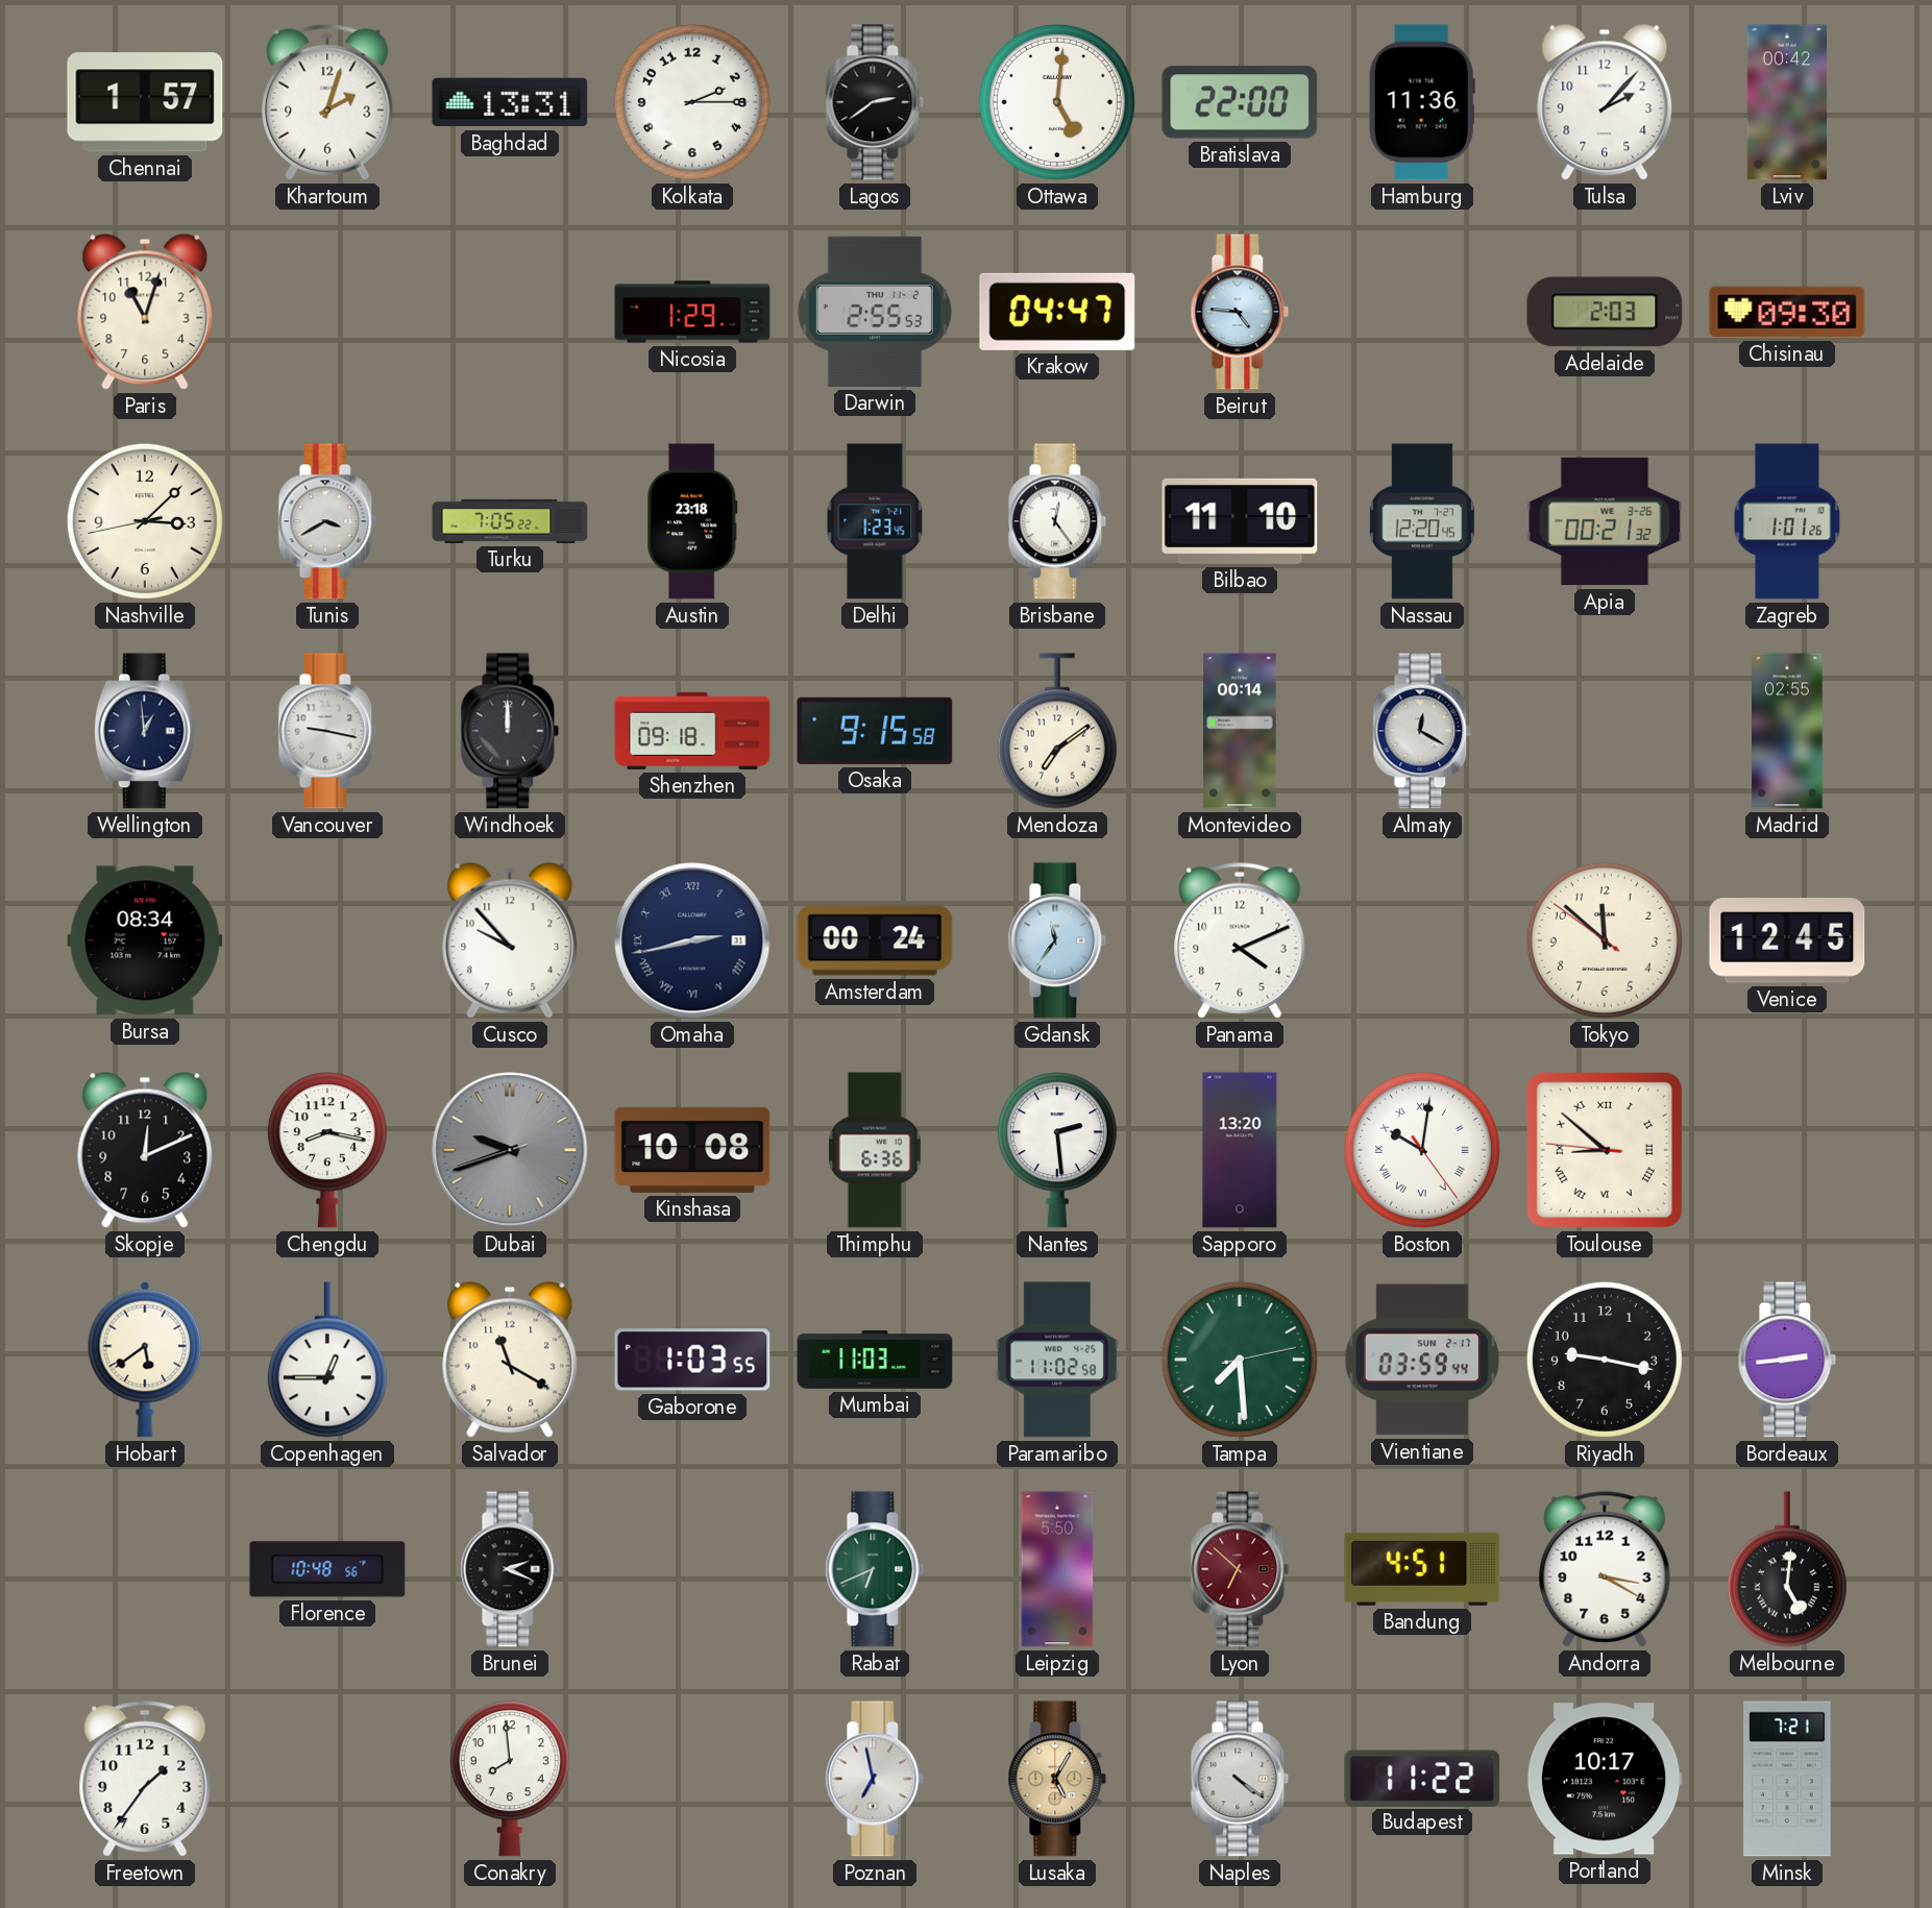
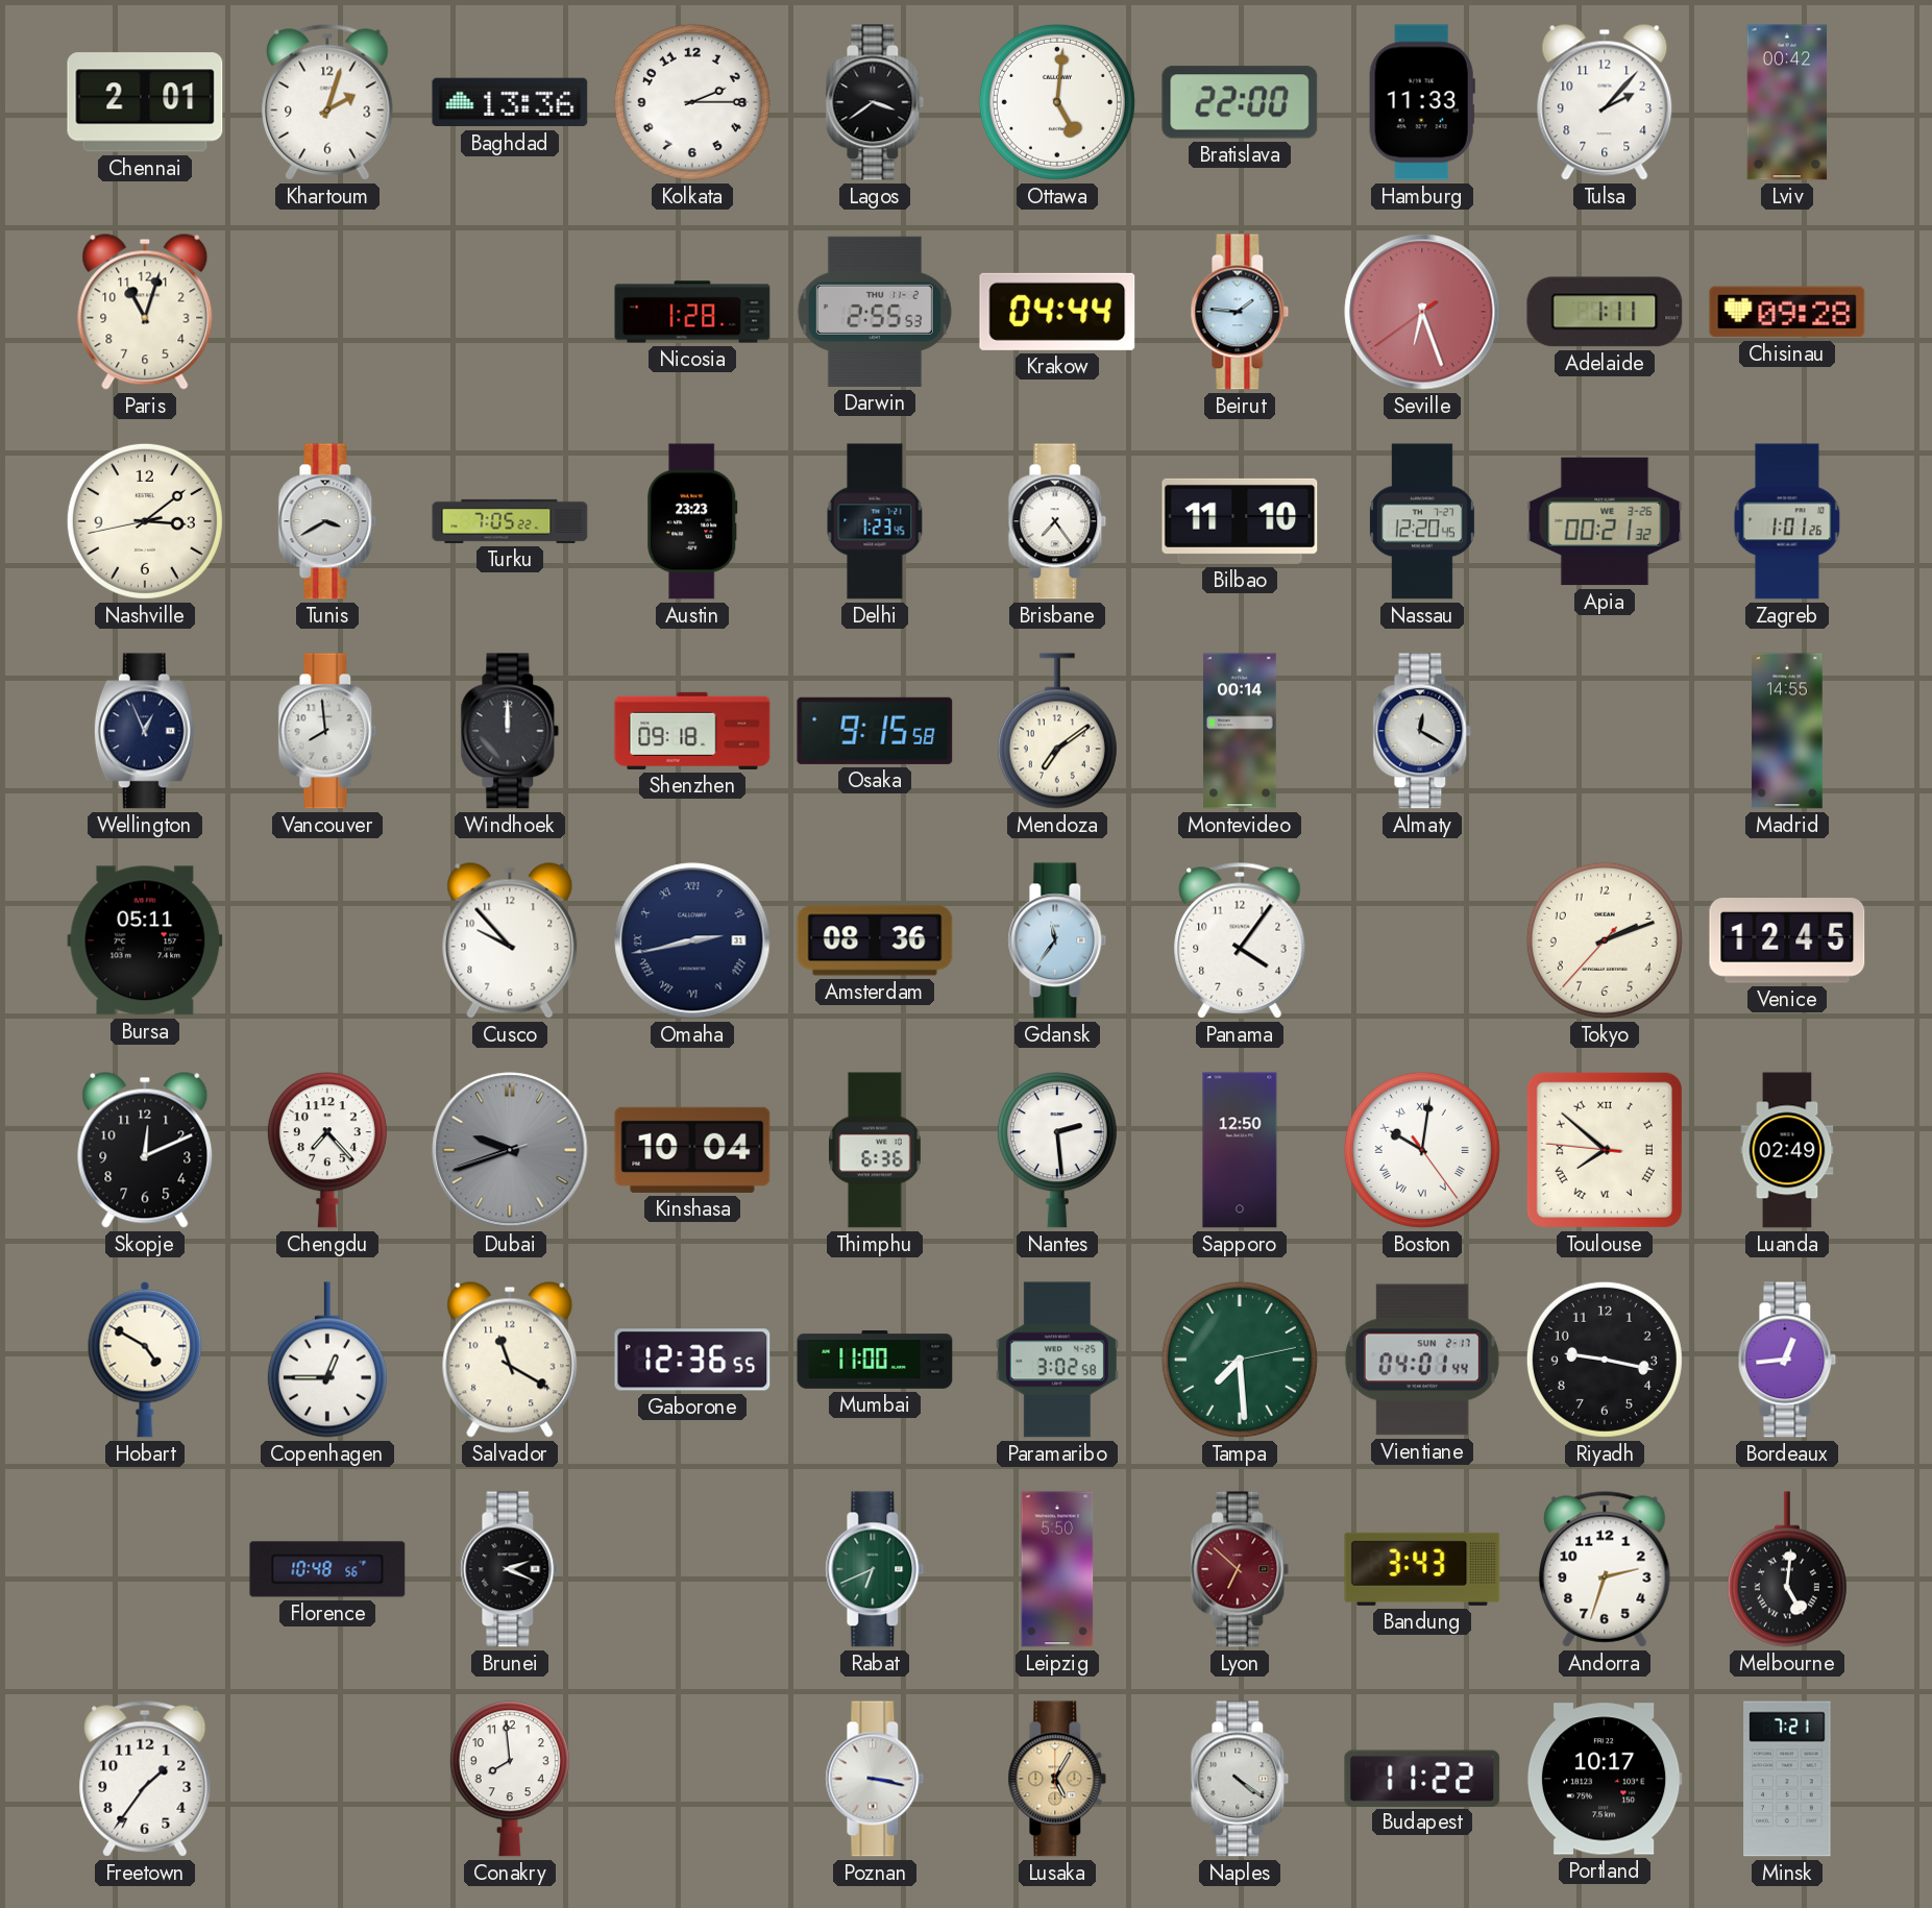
Chennai: 1:57 -> 2:01 (145, 102)
Baghdad: 13:31 -> 13:36 (510, 102)
Lagos: 2:39 -> 3:39 (875, 102)
Hamburg: 11:36 -> 11:33 (1422, 102)
Nicosia: 1:29 -> 1:28 (692, 312)
Krakow: 04:47 -> 04:44 (1057, 312)
Beirut: 4:46 -> 1:46 (1240, 312)
Seville: none -> 6:26 (1422, 312)
Adelaide: 2:03 -> 1:11 (1605, 312)
Chisinau: 09:30 -> 09:28 (1787, 312)
Nashville: 3:07 -> 3:08 (145, 521)
Austin: 23:18 -> 23:23 (692, 521)
Brisbane: 12:24 -> 7:24 (1057, 521)
Wellington: 12:59 -> 12:56 (145, 731)
Vancouver: 9:17 -> 7:59 (327, 731)
Madrid: 02:55 -> 14:55 (1787, 731)
Bursa: 08:34 -> 05:11 (145, 940)
Amsterdam: 00:24 -> 08:36 (875, 940)
Panama: 4:11 -> 4:06 (1240, 940)
Tokyo: 11:51 -> 2:11 (1605, 940)
Chengdu: 8:17 -> 7:23 (327, 1150)
Kinshasa: 10:08 -> 10:04 (692, 1150)
Sapporo: 13:20 -> 12:50 (1240, 1150)
Toulouse: 8:51 -> 7:51 (1605, 1150)
Luanda: none -> 02:49 (1787, 1150)
Hobart: 5:39 -> 4:50 (145, 1360)
Gaborone: 1:03 -> 12:36 (692, 1360)
Mumbai: 11:03 -> 11:00 (875, 1360)
Paramaribo: 11:02 -> 3:02 (1057, 1360)
Vientiane: 03:59 -> 04:01 (1422, 1360)
Bordeaux: 2:44 -> 12:44 (1787, 1360)
Bandung: 4:51 -> 3:43 (1422, 1569)
Andorra: 3:20 -> 2:33 (1605, 1569)
Poznan: 6:58 -> 3:17 (875, 1779)
